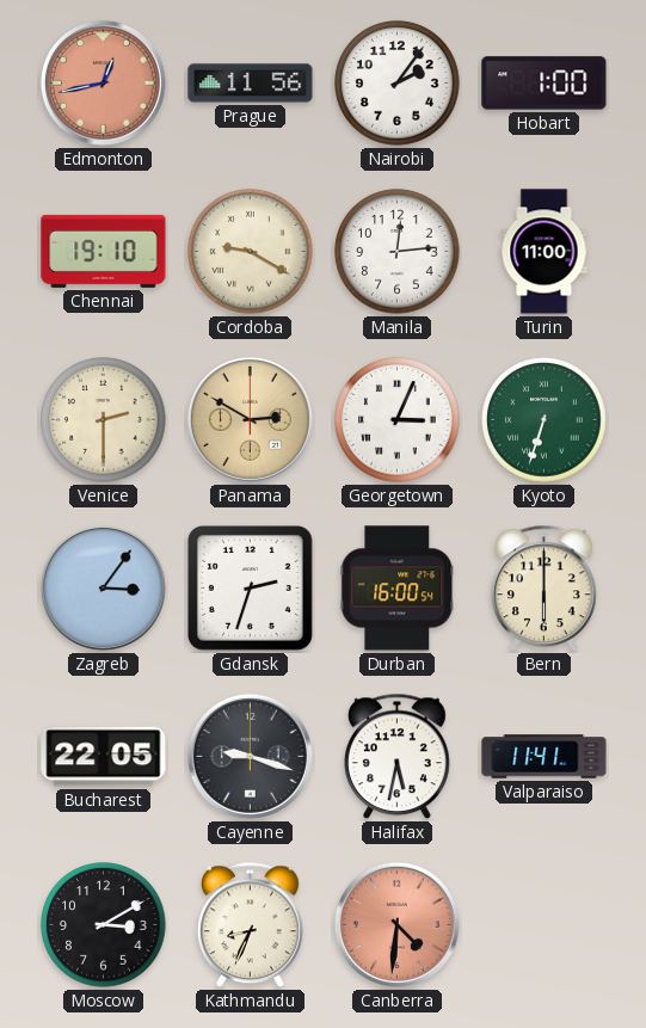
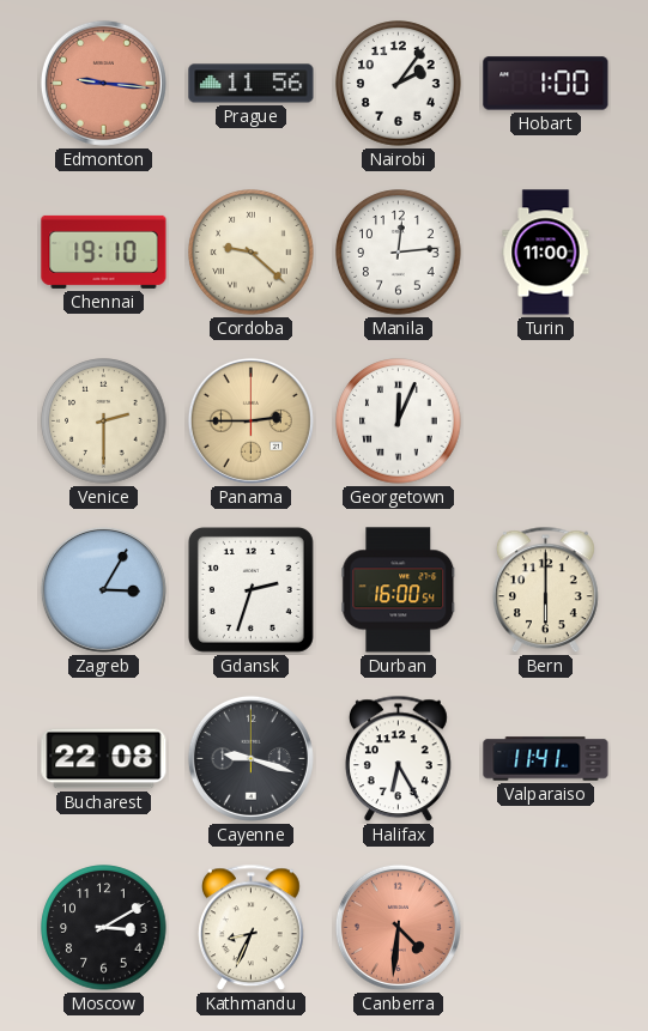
Edmonton: 12:43 -> 9:16 (103, 83)
Cordoba: 9:20 -> 9:22 (252, 253)
Panama: 2:50 -> 2:45 (250, 420)
Georgetown: 3:04 -> 12:04 (399, 422)
Kyoto: 6:33 -> none (545, 420)
Zagreb: 3:06 -> 3:05 (103, 589)
Bucharest: 22:05 -> 22:08 (104, 759)
Halifax: 5:32 -> 6:25 (399, 759)
